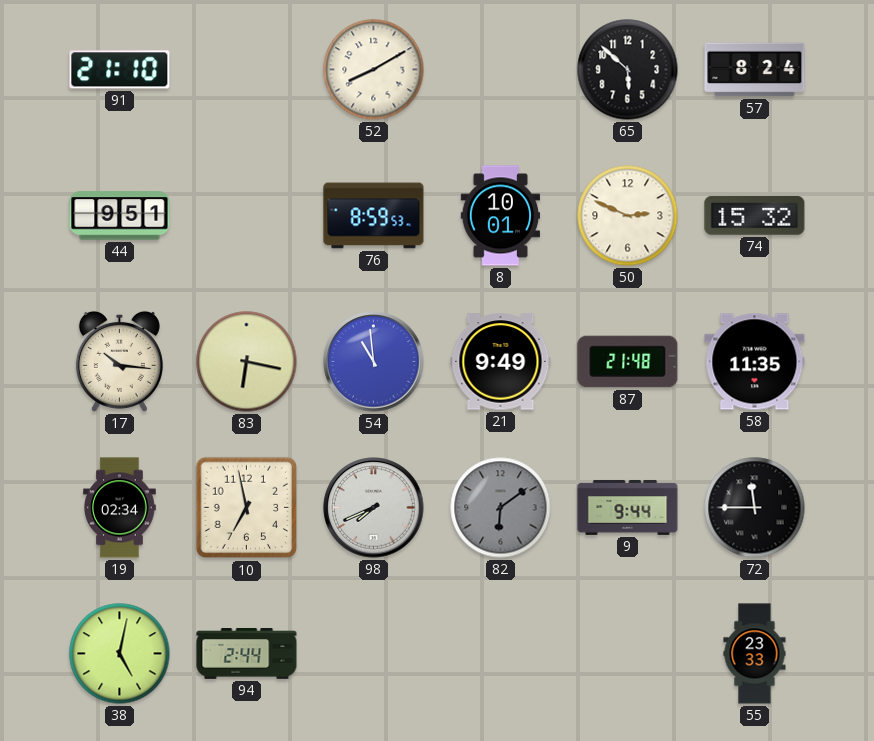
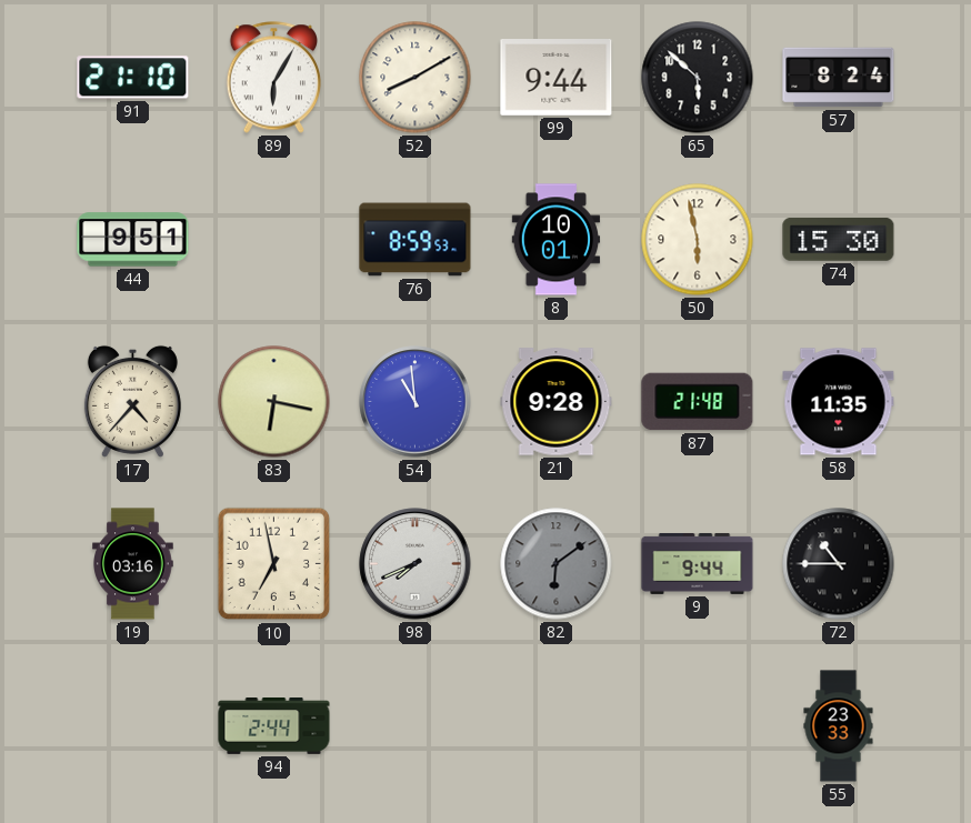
89: none -> 6:05 (274, 78)
99: none -> 9:44 (557, 78)
50: 2:49 -> 5:58 (698, 240)
74: 15:32 -> 15:30 (839, 239)
17: 10:16 -> 4:37 (132, 401)
21: 9:49 -> 9:28 (557, 402)
19: 02:34 -> 03:16 (133, 564)
72: 11:45 -> 10:45 (839, 564)
38: 5:02 -> none (120, 654)
